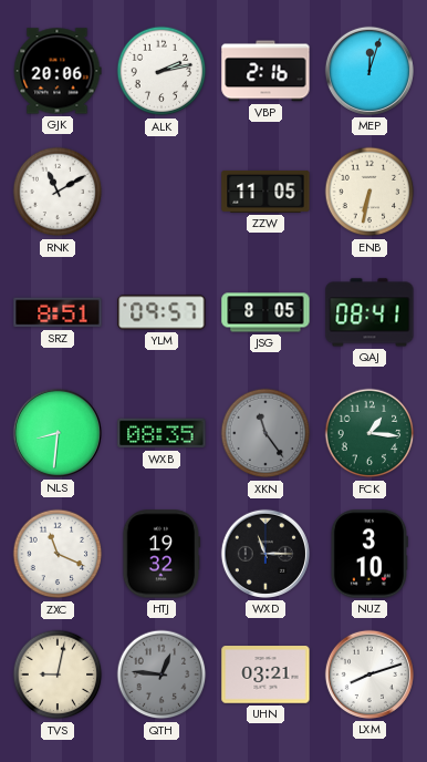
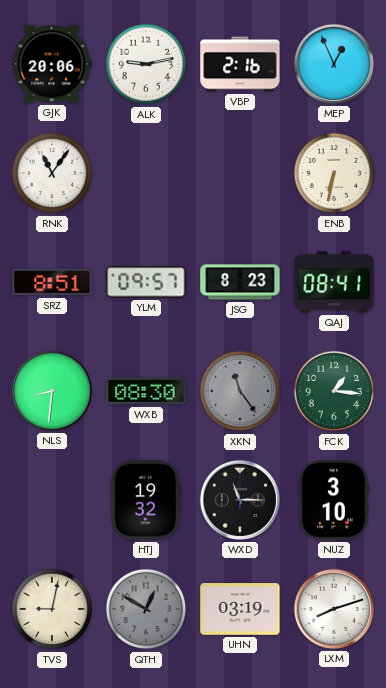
ALK: 2:13 -> 9:13 (146, 64)
MEP: 12:03 -> 12:56 (334, 64)
RNK: 11:10 -> 11:06 (52, 173)
ZZW: 11:05 -> none (265, 192)
JSG: 8:05 -> 8:23 (240, 282)
WXB: 08:35 -> 08:30 (146, 391)
ZXC: 11:19 -> none (58, 554)
QTH: 12:46 -> 12:50 (146, 609)
UHN: 03:21 -> 03:19 (240, 609)
